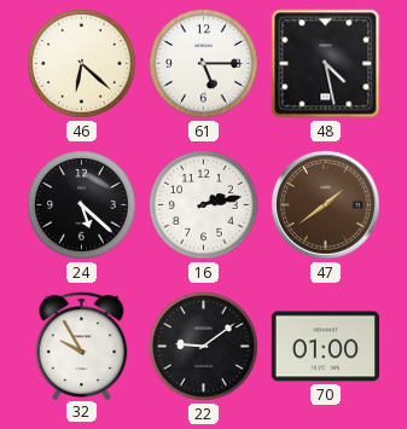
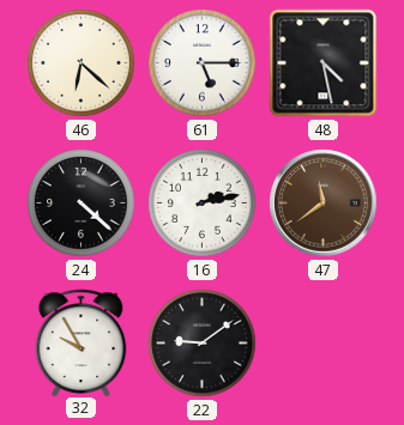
24: 5:22 -> 4:22 (82, 204)
47: 1:39 -> 11:39 (324, 204)
70: 01:00 -> none (325, 347)
